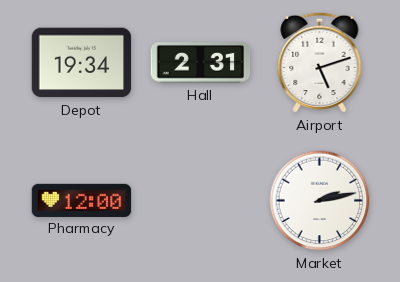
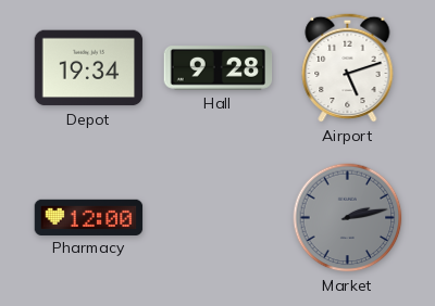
Hall: 2:31 -> 9:28 (219, 68)
Market dial: white -> grey (348, 218)
